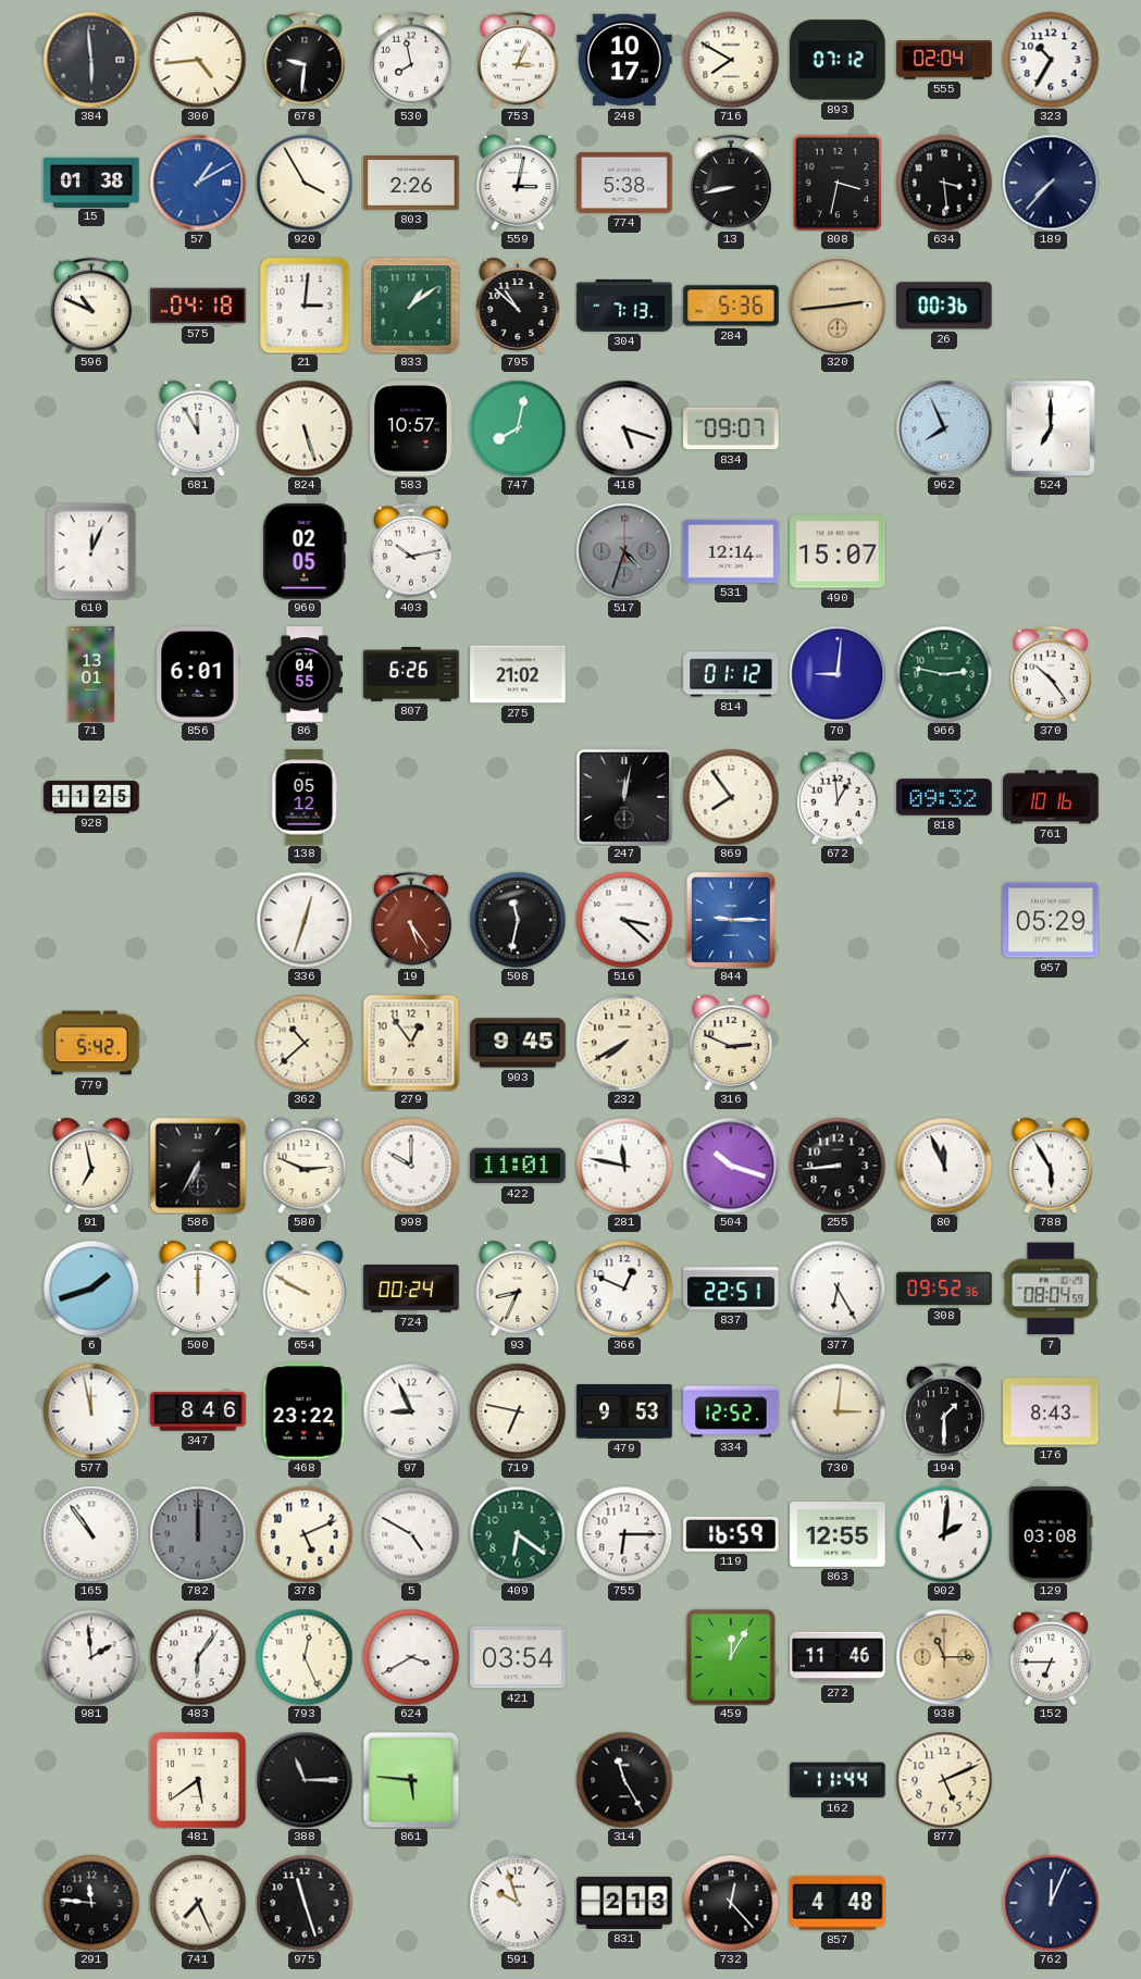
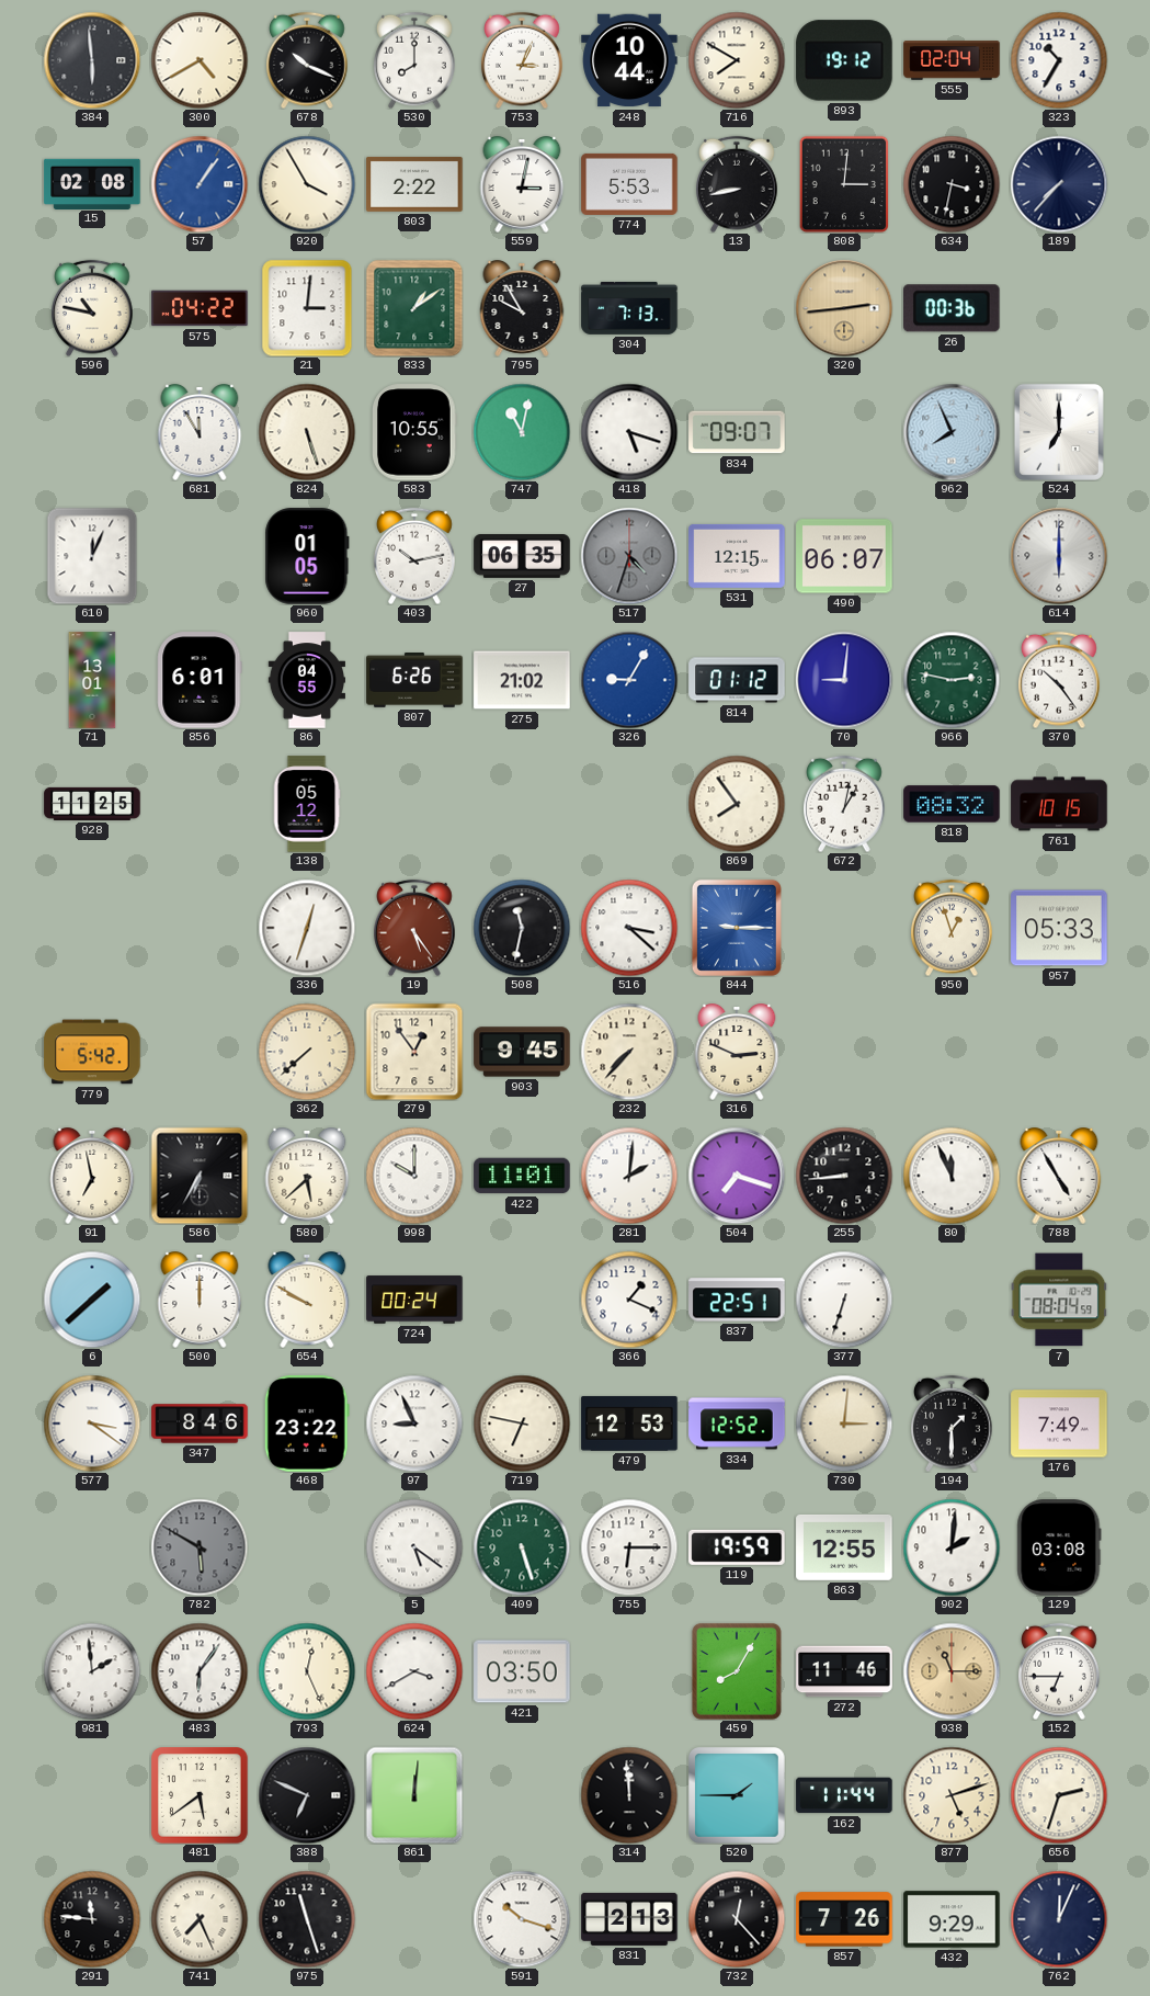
300: 4:44 -> 4:40 (200, 60)
678: 9:31 -> 10:19 (307, 60)
530: 7:58 -> 8:00 (414, 60)
248: 10:17 -> 10:44 (629, 60)
893: 07:12 -> 19:12 (844, 60)
15: 01:38 -> 02:08 (92, 183)
57: 1:10 -> 1:06 (200, 184)
803: 2:26 -> 2:22 (414, 184)
774: 5:38 -> 5:53 (629, 184)
808: 3:32 -> 3:01 (844, 184)
634: 3:29 -> 3:32 (952, 184)
596: 10:49 -> 10:47 (92, 308)
575: 04:18 -> 04:22 (200, 308)
795: 10:52 -> 9:55 (522, 309)
284: 5:36 -> none (731, 306)
583: 10:57 -> 10:55 (414, 432)
747: 8:02 -> 11:02 (522, 432)
960: 02:05 -> 01:05 (307, 556)
27: none -> 06:35 (522, 557)
531: 12:14 -> 12:15 (737, 556)
490: 15:07 -> 06:07 (844, 556)
614: none -> 6:00 (1059, 556)
326: none -> 9:05 (629, 680)
247: 12:02 -> none (624, 797)
672: 12:59 -> 1:02 (844, 804)
818: 09:32 -> 08:32 (952, 804)
761: 10:16 -> 10:15 (1059, 804)
950: none -> 12:57 (952, 928)
957: 05:29 -> 05:33 (1059, 928)
362: 10:38 -> 7:38 (307, 1052)
232: 7:40 -> 7:37 (629, 1052)
580: 2:49 -> 5:38 (307, 1177)
281: 11:47 -> 2:01 (629, 1176)
504: 10:18 -> 7:18 (737, 1176)
788: 5:55 -> 4:55 (1059, 1177)
6: 1:42 -> 1:38 (92, 1300)
93: 8:34 -> none (518, 1290)
366: 12:49 -> 1:19 (629, 1300)
377: 6:25 -> 6:33 (844, 1300)
308: 09:52 -> none (944, 1289)
577: 11:58 -> 3:21 (92, 1424)
479: 9:53 -> 12:53 (629, 1424)
176: 8:43 -> 7:49 (1059, 1424)
165: 10:54 -> none (91, 1534)
782: 12:00 -> 5:50 (200, 1547)
378: 5:11 -> none (305, 1534)
5: 4:50 -> 5:21 (414, 1547)
409: 6:21 -> 5:27 (522, 1547)
119: 16:59 -> 19:59 (737, 1547)
421: 03:54 -> 03:50 (522, 1671)
459: 12:05 -> 8:05 (737, 1671)
388: 11:15 -> 6:49 (307, 1795)
861: 5:46 -> 12:01 (414, 1795)
314: 11:25 -> 11:59 (629, 1795)
520: none -> 1:45 (737, 1795)
877: 5:11 -> 5:12 (952, 1795)
656: none -> 2:33 (1059, 1795)
591: 9:57 -> 10:18 (522, 1919)
857: 4:48 -> 7:26 (844, 1919)
432: none -> 9:29 (952, 1919)
